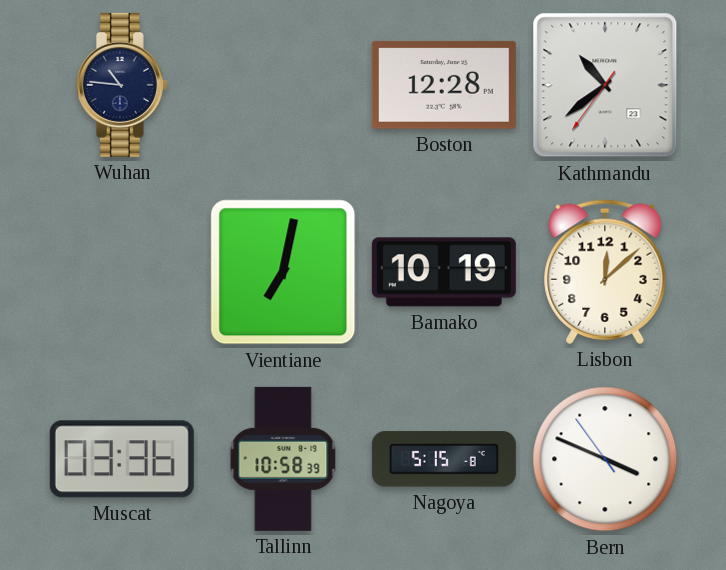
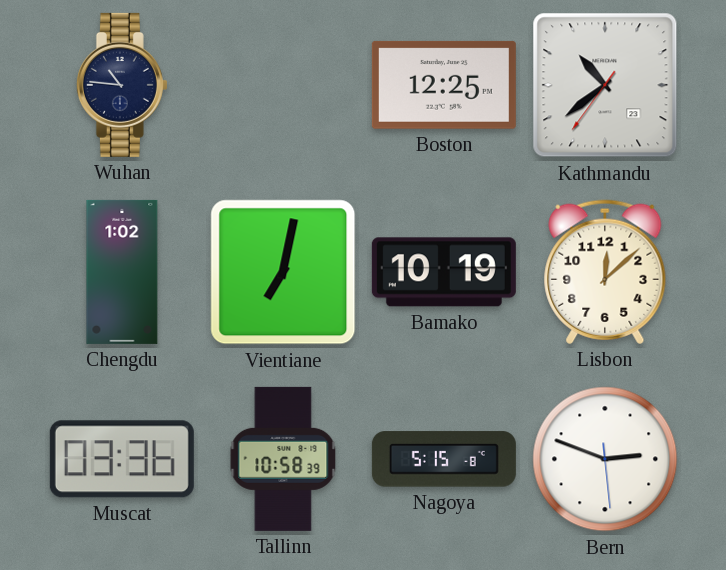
Boston: 12:28 -> 12:25 (444, 85)
Chengdu: none -> 1:02 (122, 272)
Bern: 3:48 -> 2:48 (605, 459)
